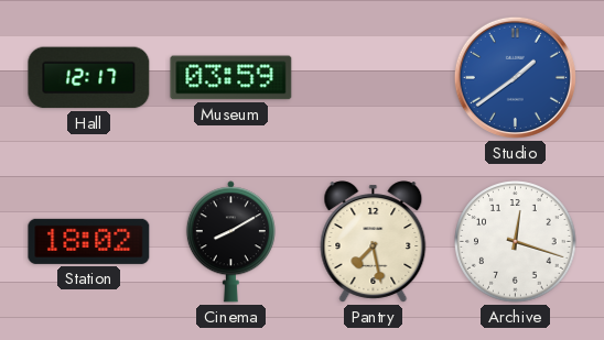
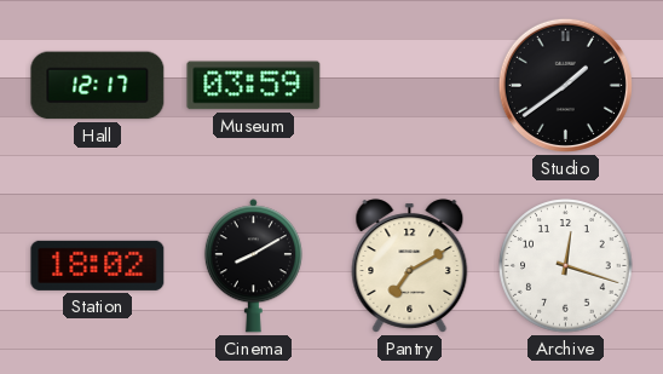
Studio dial: blue -> black (565, 85)
Pantry: 7:28 -> 7:10 (410, 266)
